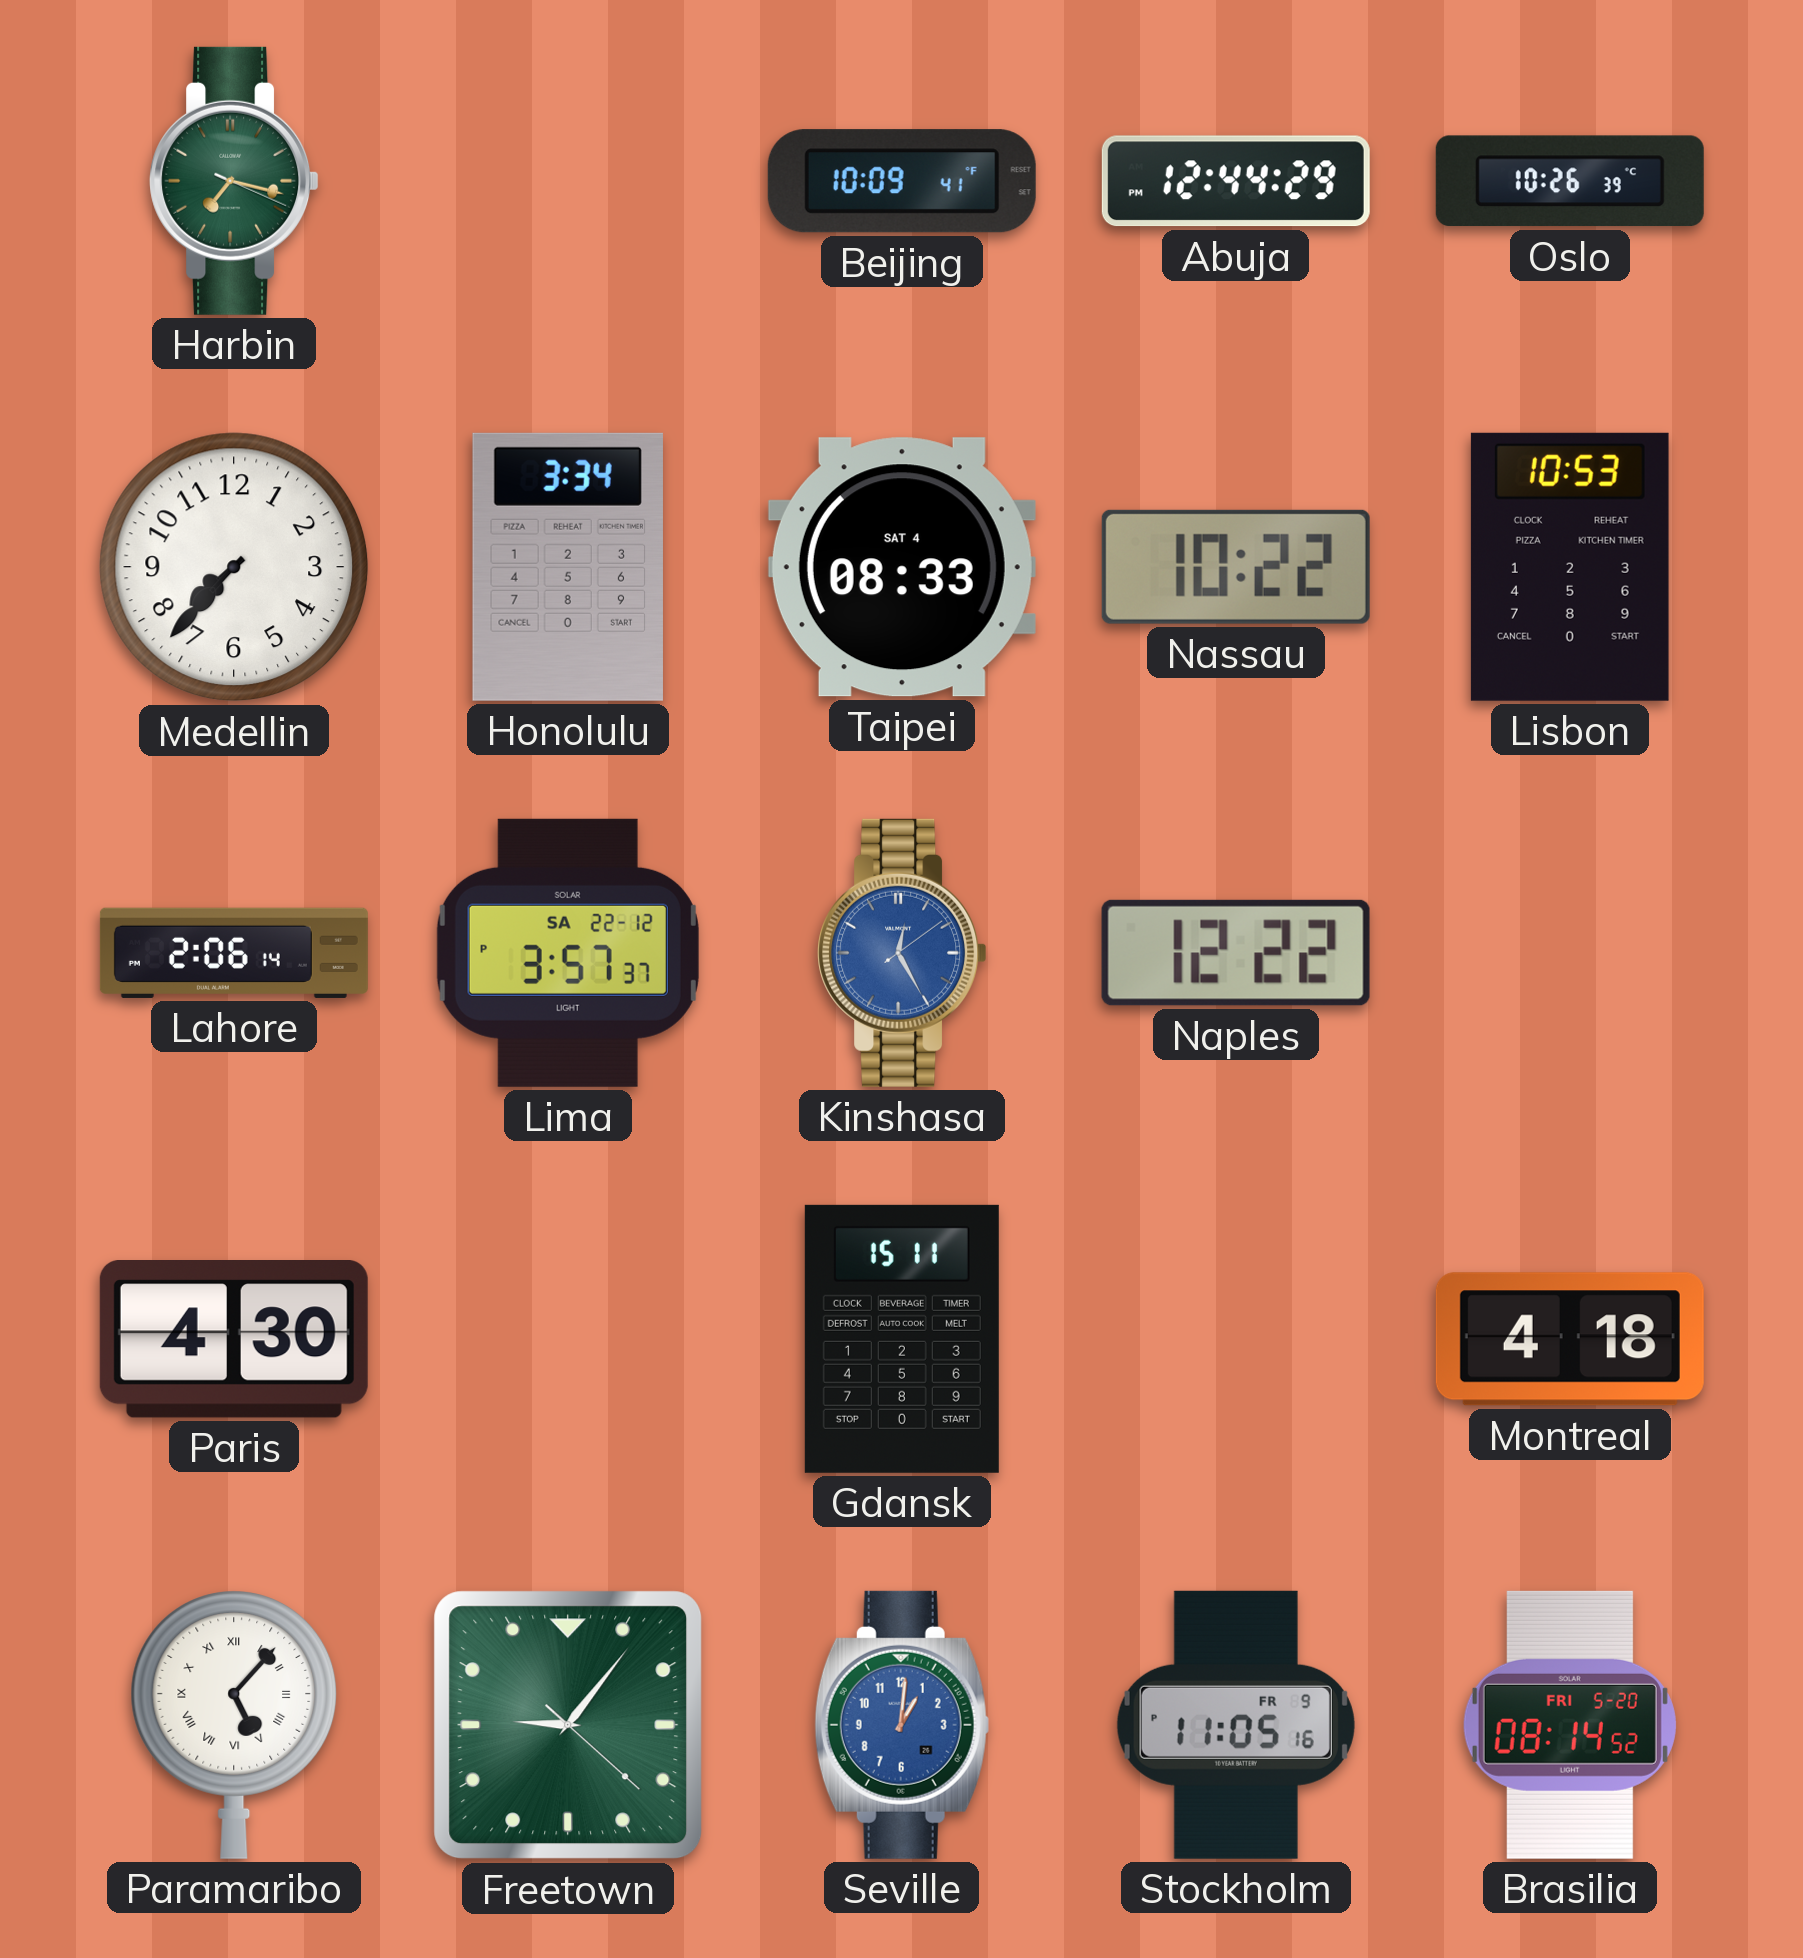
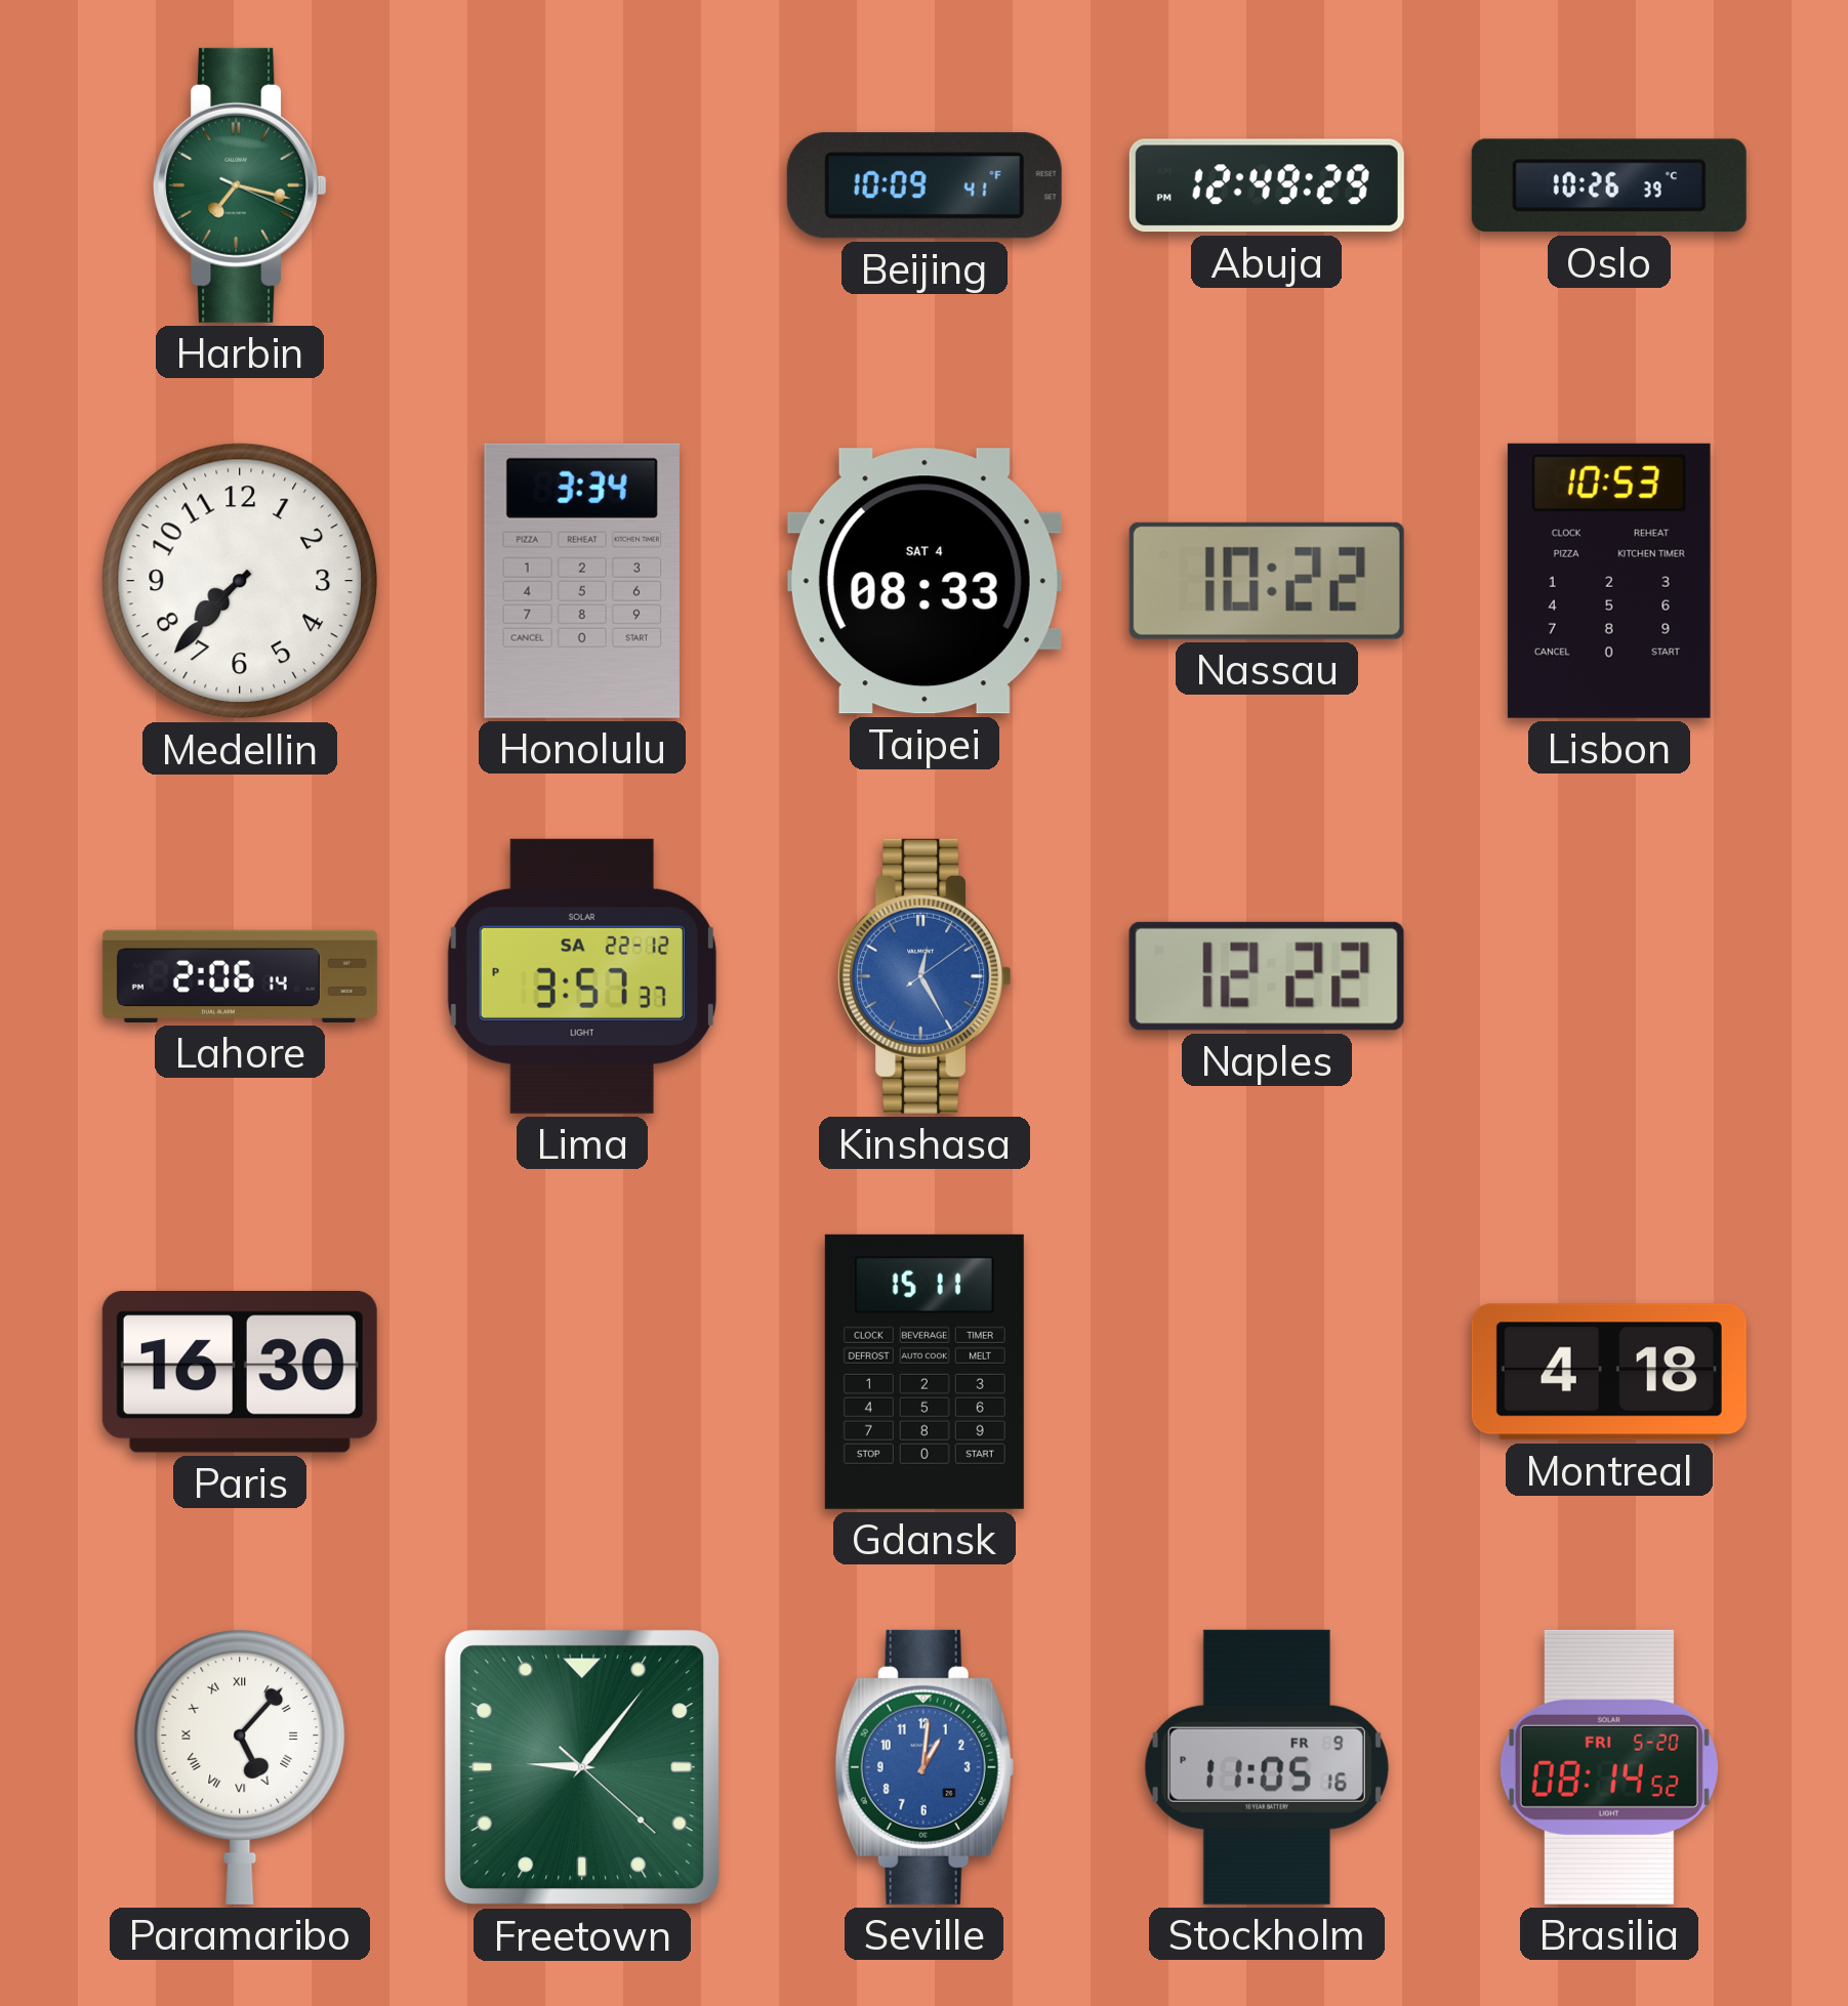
Abuja: 12:44 -> 12:49 (1267, 185)
Paris: 4:30 -> 16:30 (240, 1373)
